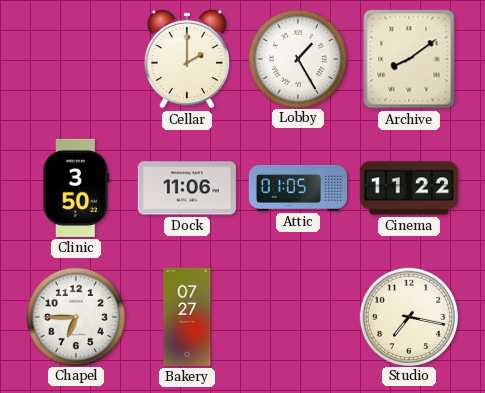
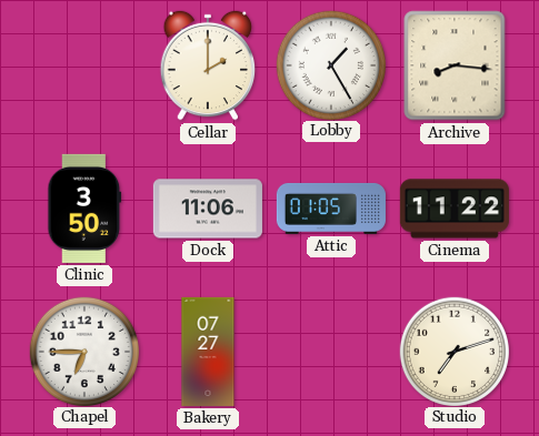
Archive: 8:09 -> 8:16 (455, 65)
Studio: 7:17 -> 7:12 (453, 351)
